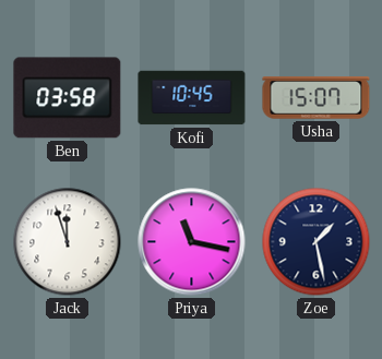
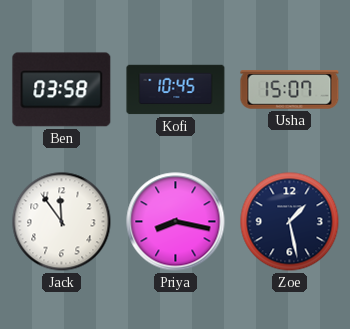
Jack: 11:57 -> 11:54 (62, 222)
Priya: 11:17 -> 8:17 (176, 222)
